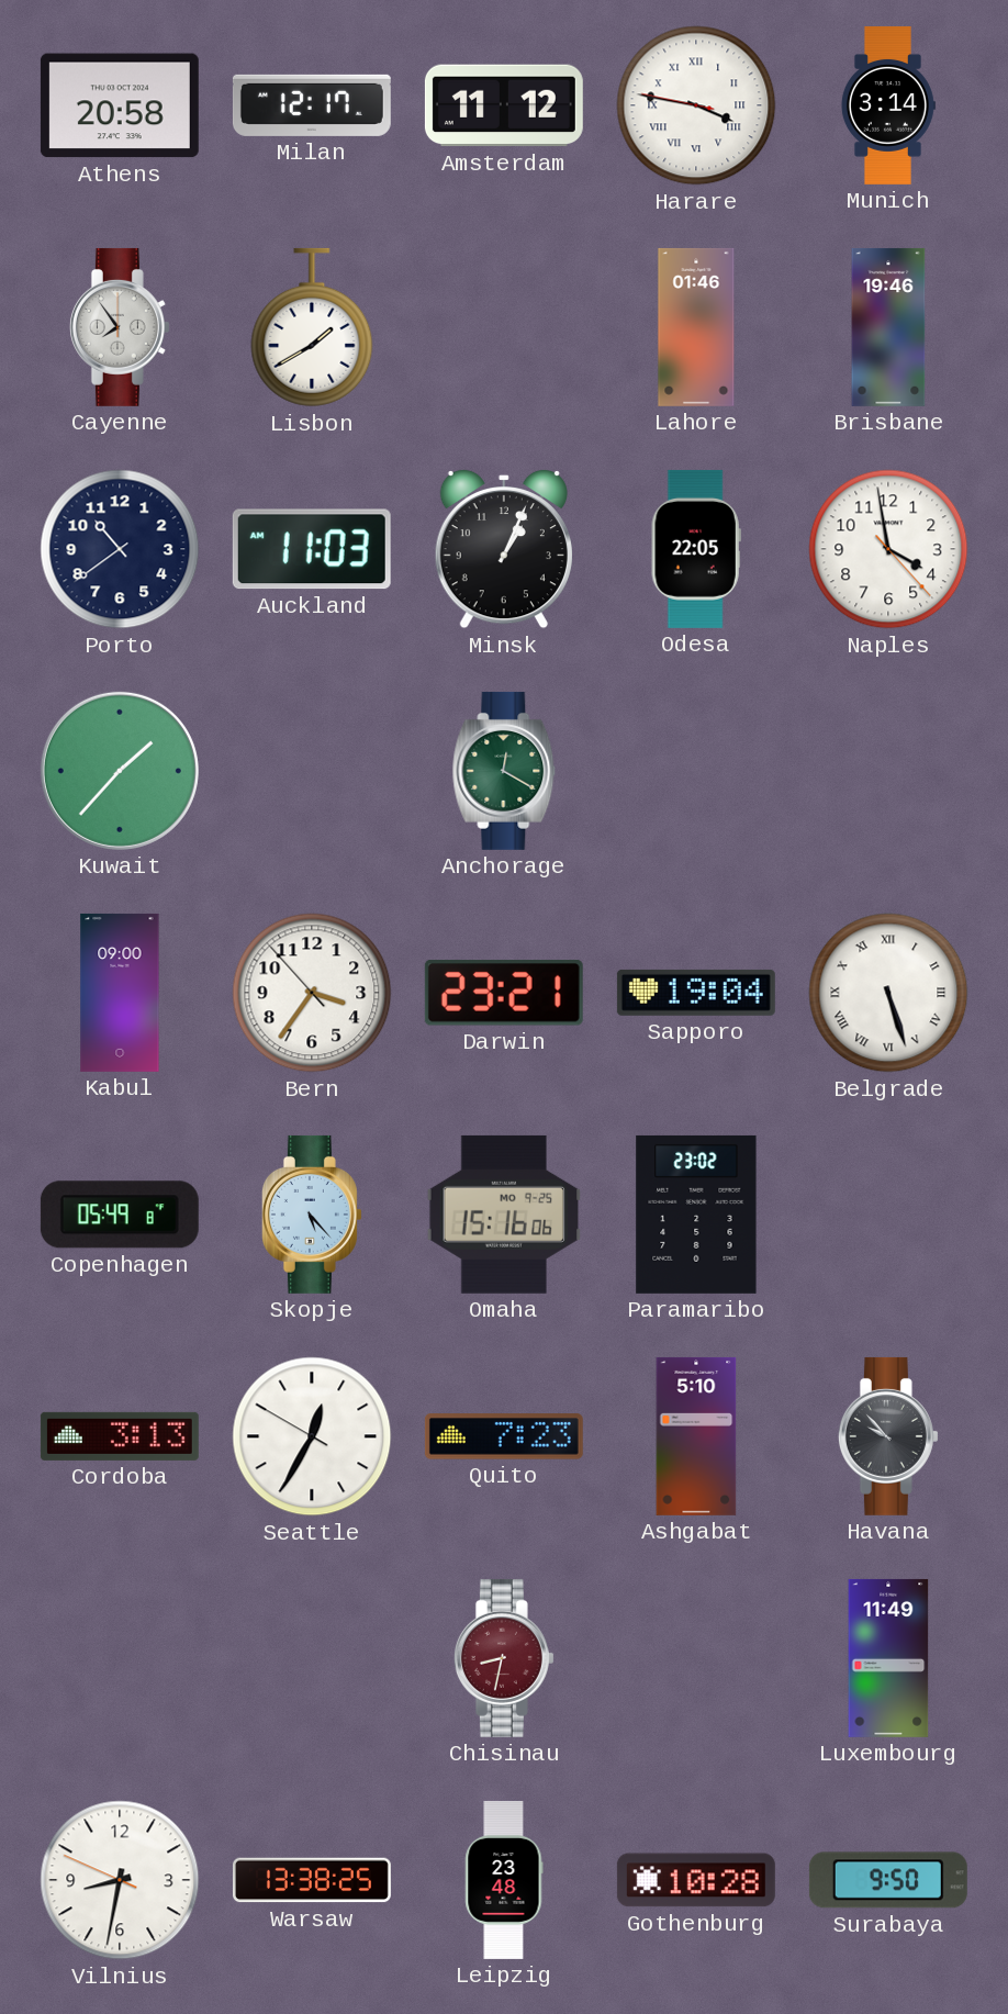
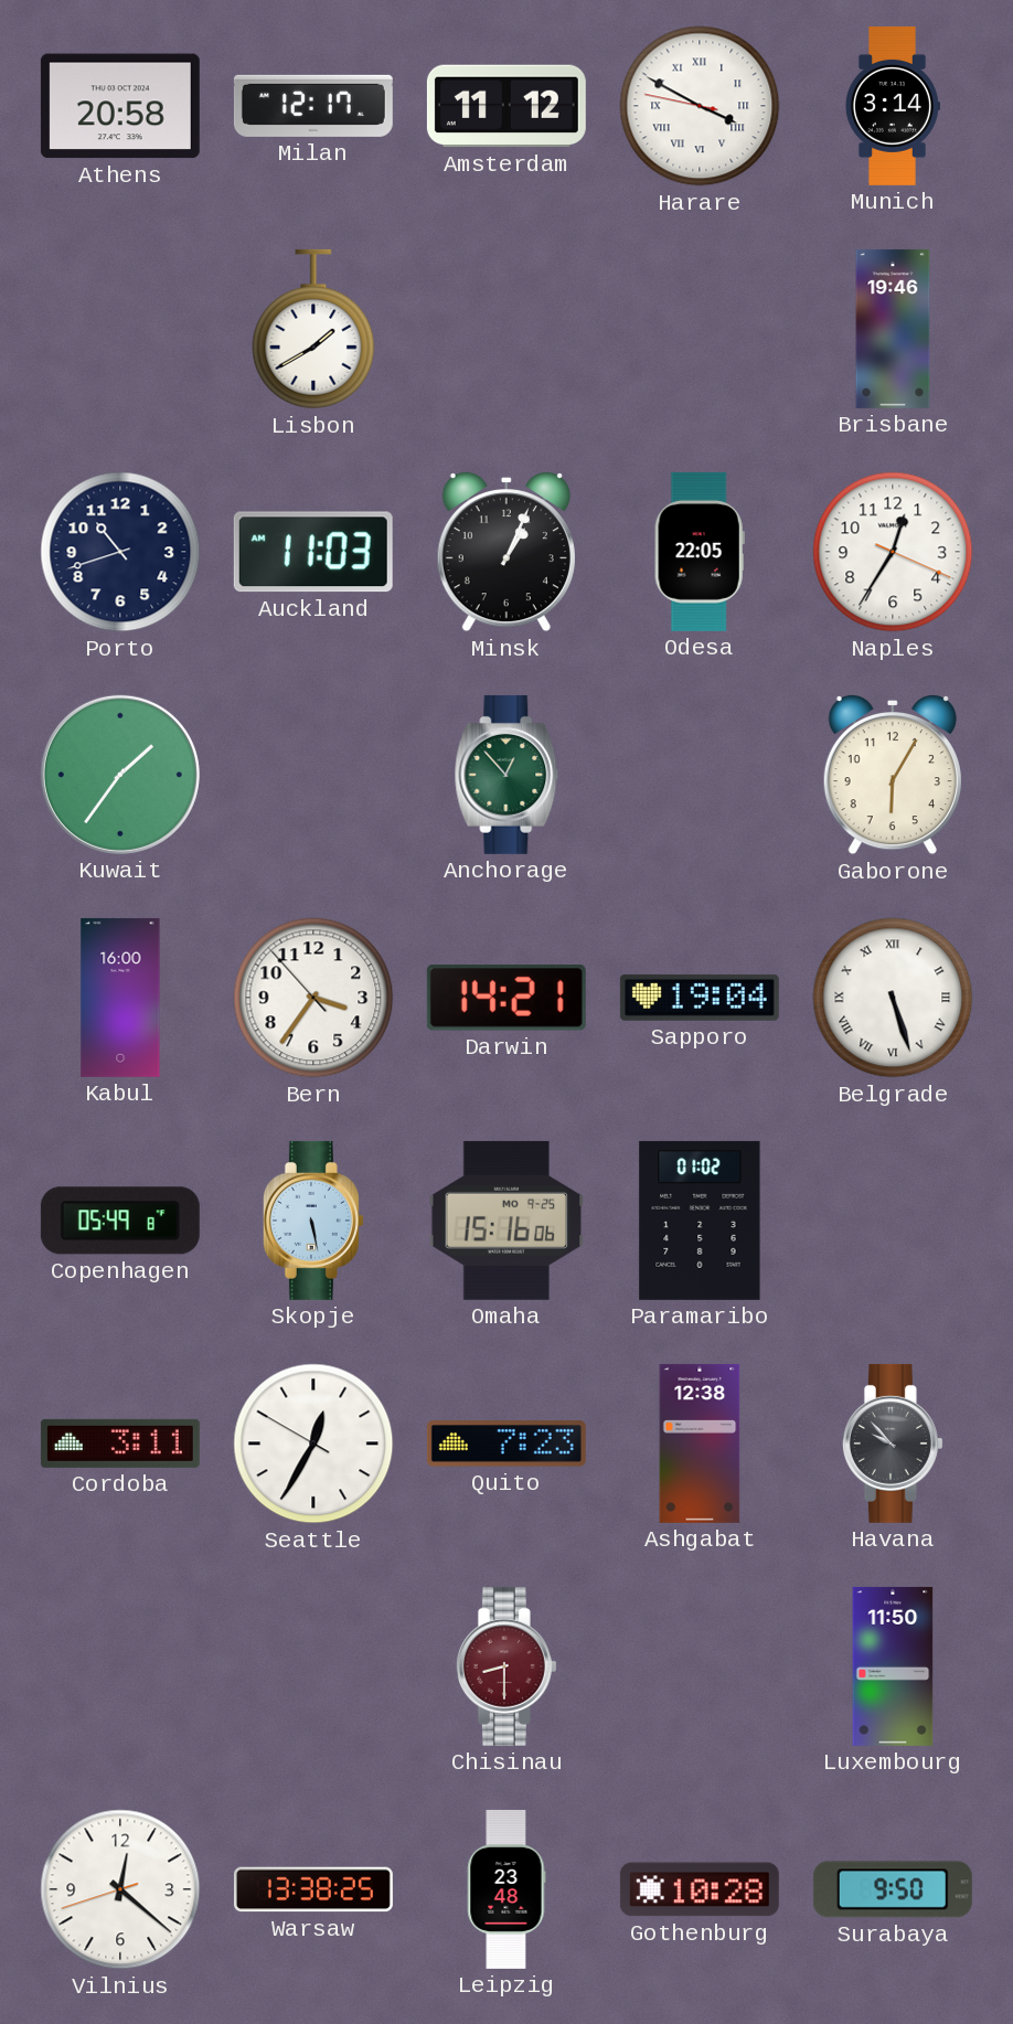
Harare: 3:46 -> 3:49 (700, 106)
Cayenne: 7:54 -> none (120, 327)
Lahore: 01:46 -> none (696, 327)
Porto: 10:39 -> 10:42 (120, 552)
Naples: 3:58 -> 12:35 (893, 552)
Kuwait: 1:37 -> 1:36 (120, 775)
Anchorage: 12:20 -> 12:53 (506, 775)
Gaborone: none -> 6:05 (893, 775)
Kabul: 09:00 -> 16:00 (120, 998)
Darwin: 23:21 -> 14:21 (506, 999)
Skopje: 5:23 -> 5:28 (313, 1221)
Paramaribo: 23:02 -> 01:02 (700, 1221)
Cordoba: 3:13 -> 3:11 (120, 1444)
Ashgabat: 5:10 -> 12:38 (700, 1444)
Chisinau: 8:32 -> 8:30 (506, 1666)
Luxembourg: 11:49 -> 11:50 (893, 1666)
Vilnius: 8:31 -> 12:21 (120, 1889)
